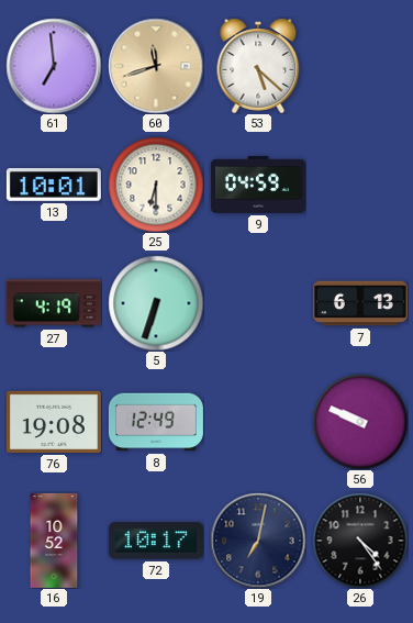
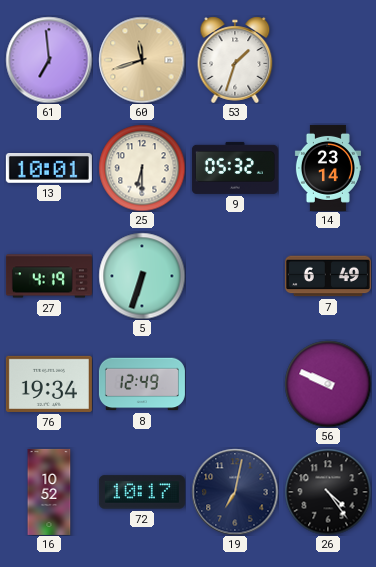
53: 5:22 -> 1:33 (235, 60)
9: 04:59 -> 05:32 (235, 168)
14: none -> 23:14 (328, 168)
7: 6:13 -> 6:49 (328, 276)
76: 19:08 -> 19:34 (49, 384)
